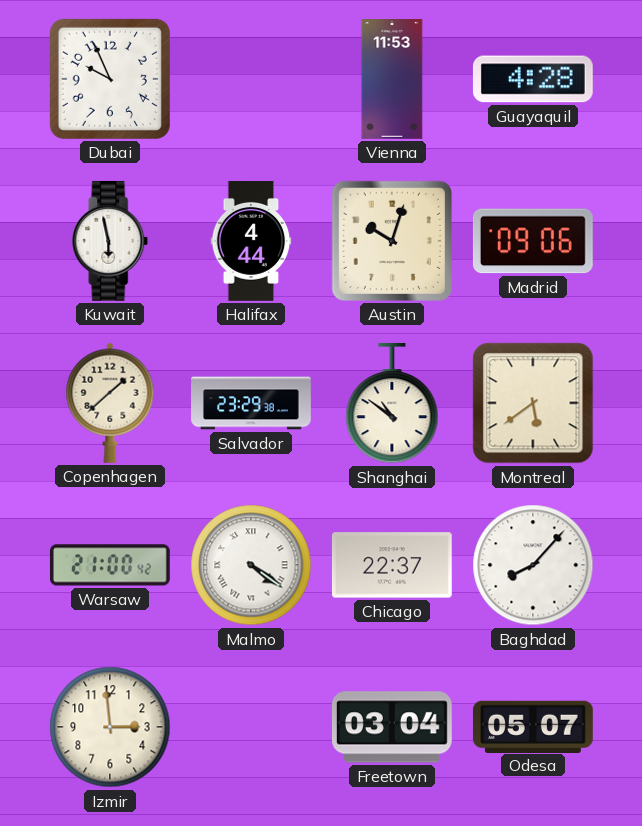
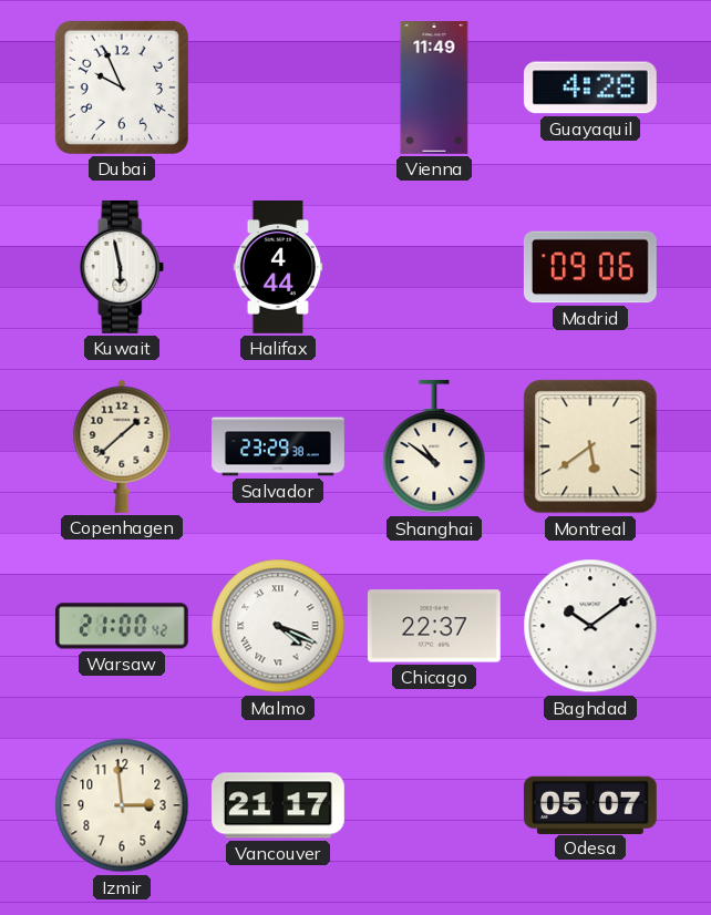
Vienna: 11:53 -> 11:49 (434, 89)
Austin: 10:03 -> none (392, 241)
Malmo: 4:21 -> 4:19 (278, 626)
Baghdad: 8:07 -> 10:09 (590, 626)
Vancouver: none -> 21:17 (278, 805)
Freetown: 03:04 -> none (392, 727)
